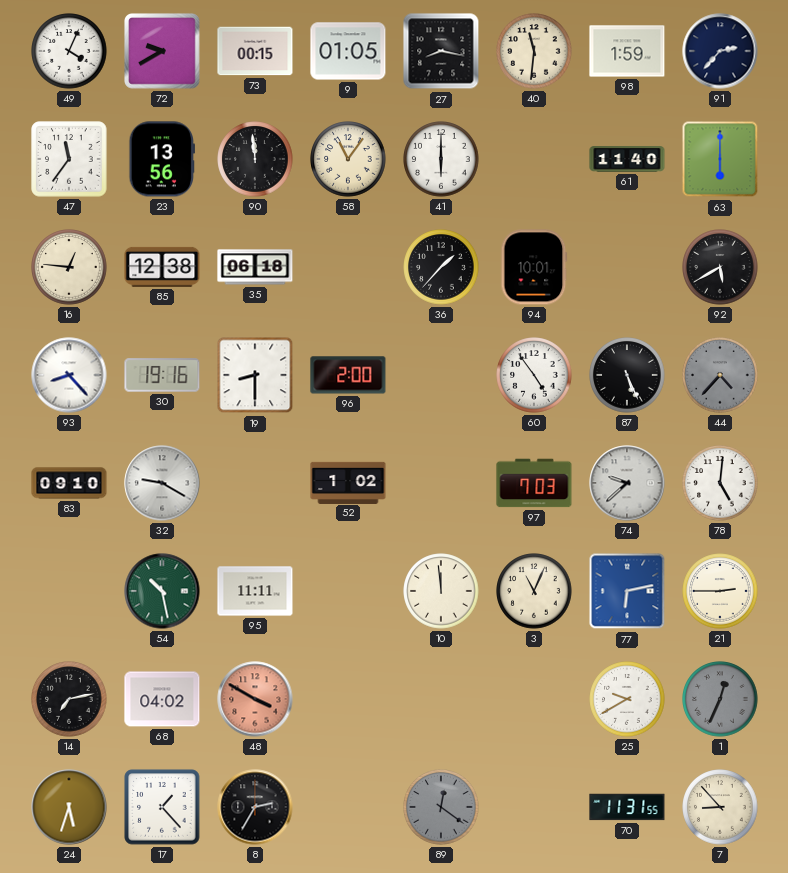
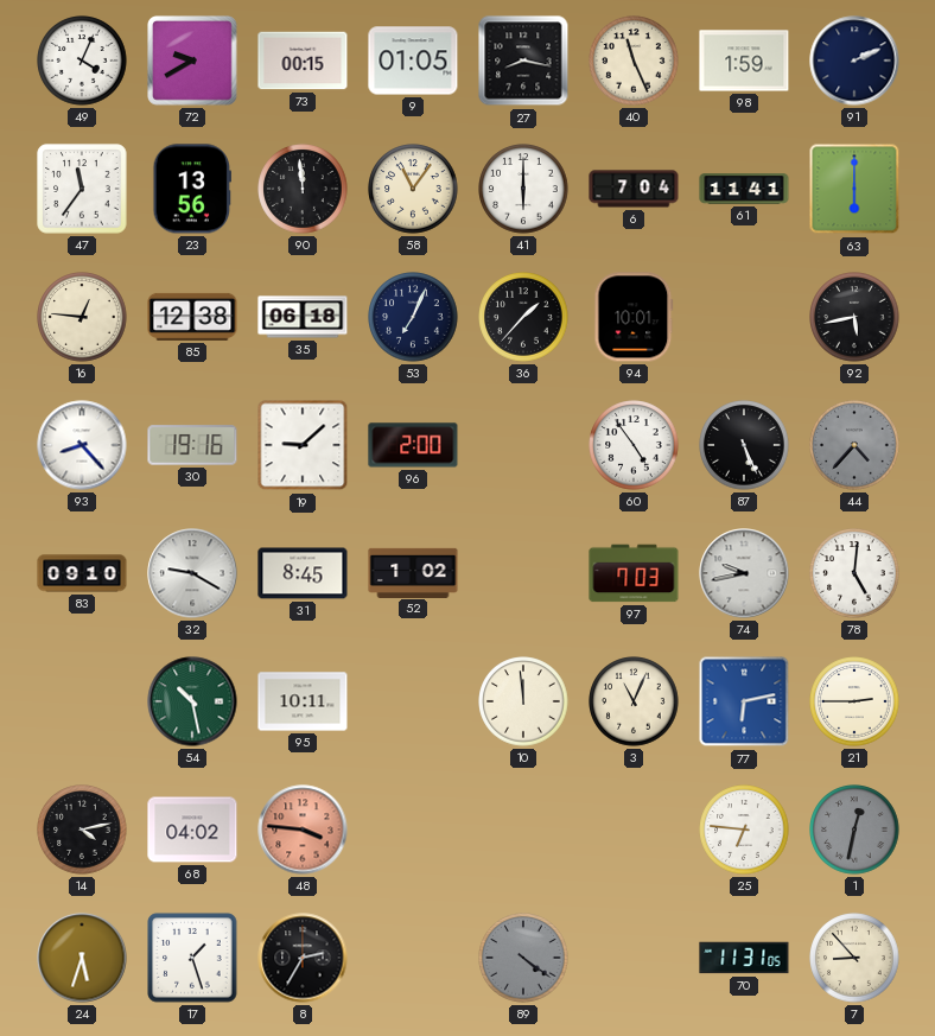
40: 11:31 -> 11:26 (634, 61)
91: 2:37 -> 2:11 (854, 61)
6: none -> 7:04 (634, 189)
61: 11:40 -> 11:41 (744, 189)
53: none -> 7:04 (413, 317)
92: 5:40 -> 5:43 (854, 317)
19: 8:30 -> 9:08 (303, 445)
31: none -> 8:45 (303, 573)
74: 9:38 -> 9:43 (744, 573)
95: 11:11 -> 10:11 (303, 701)
14: 7:13 -> 4:13 (82, 830)
48: 3:50 -> 3:46 (303, 830)
25: 9:40 -> 6:46 (744, 830)
1: 12:34 -> 12:32 (854, 830)
17: 1:23 -> 1:27 (192, 958)
89: 12:21 -> 4:21 (523, 958)
70: 11:31:55 -> 11:31:05 (744, 958)
